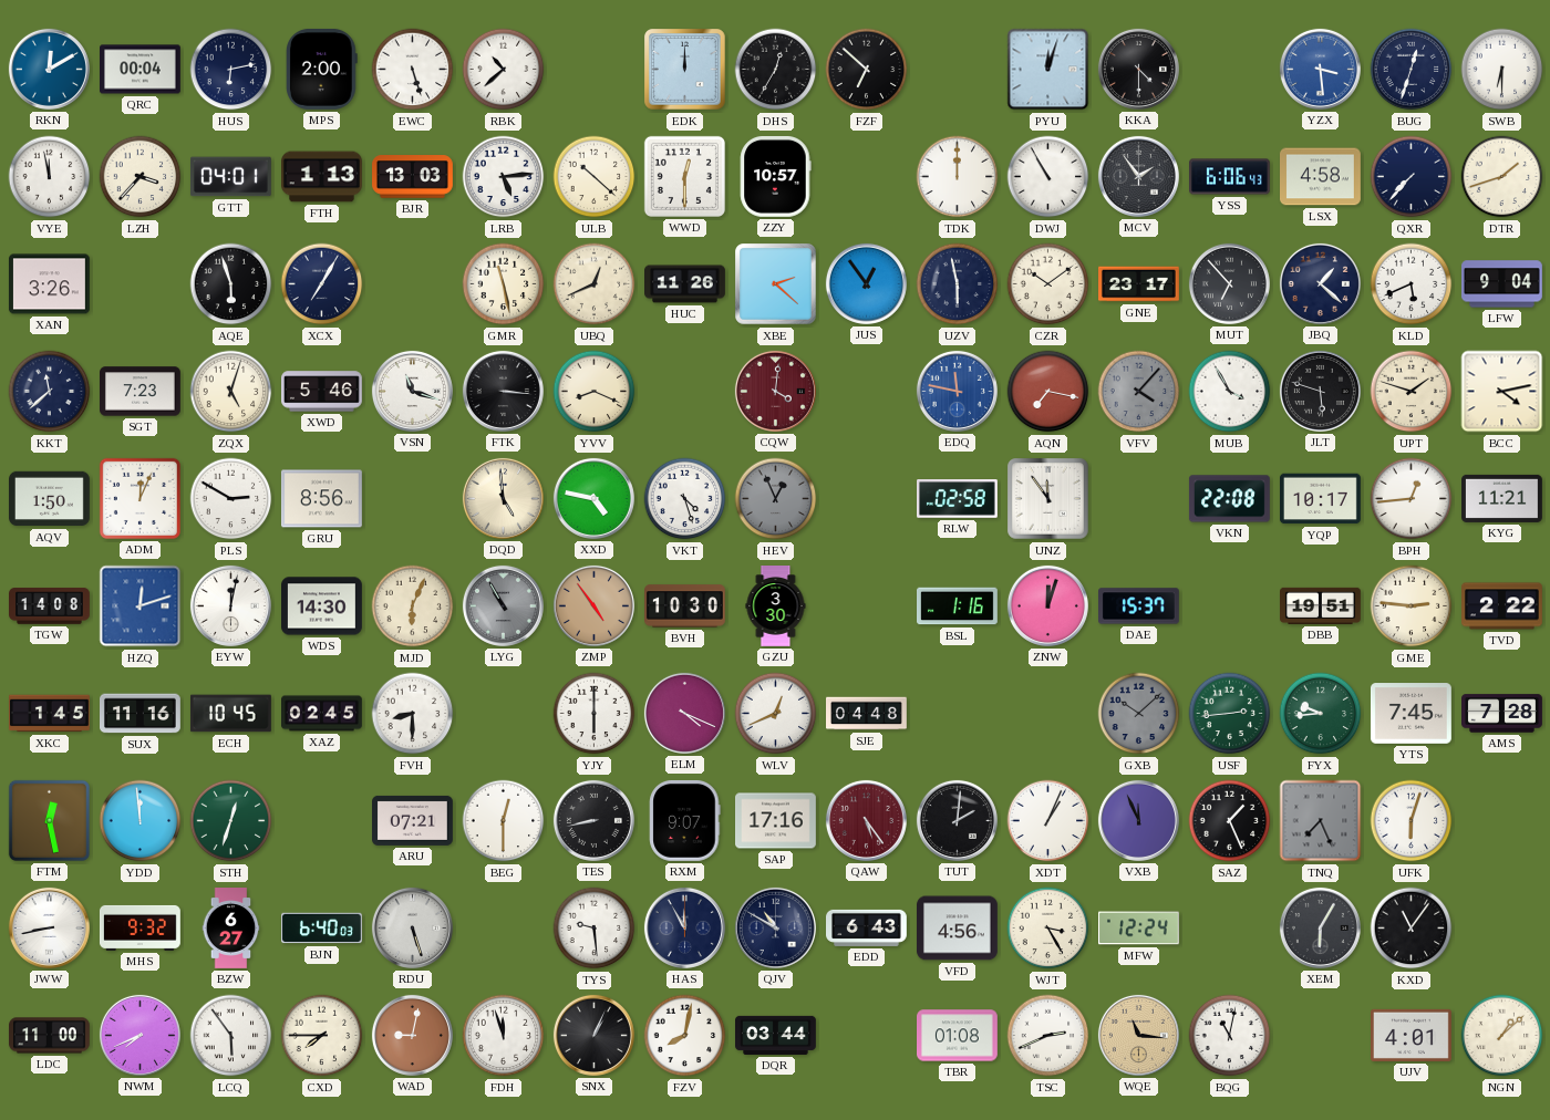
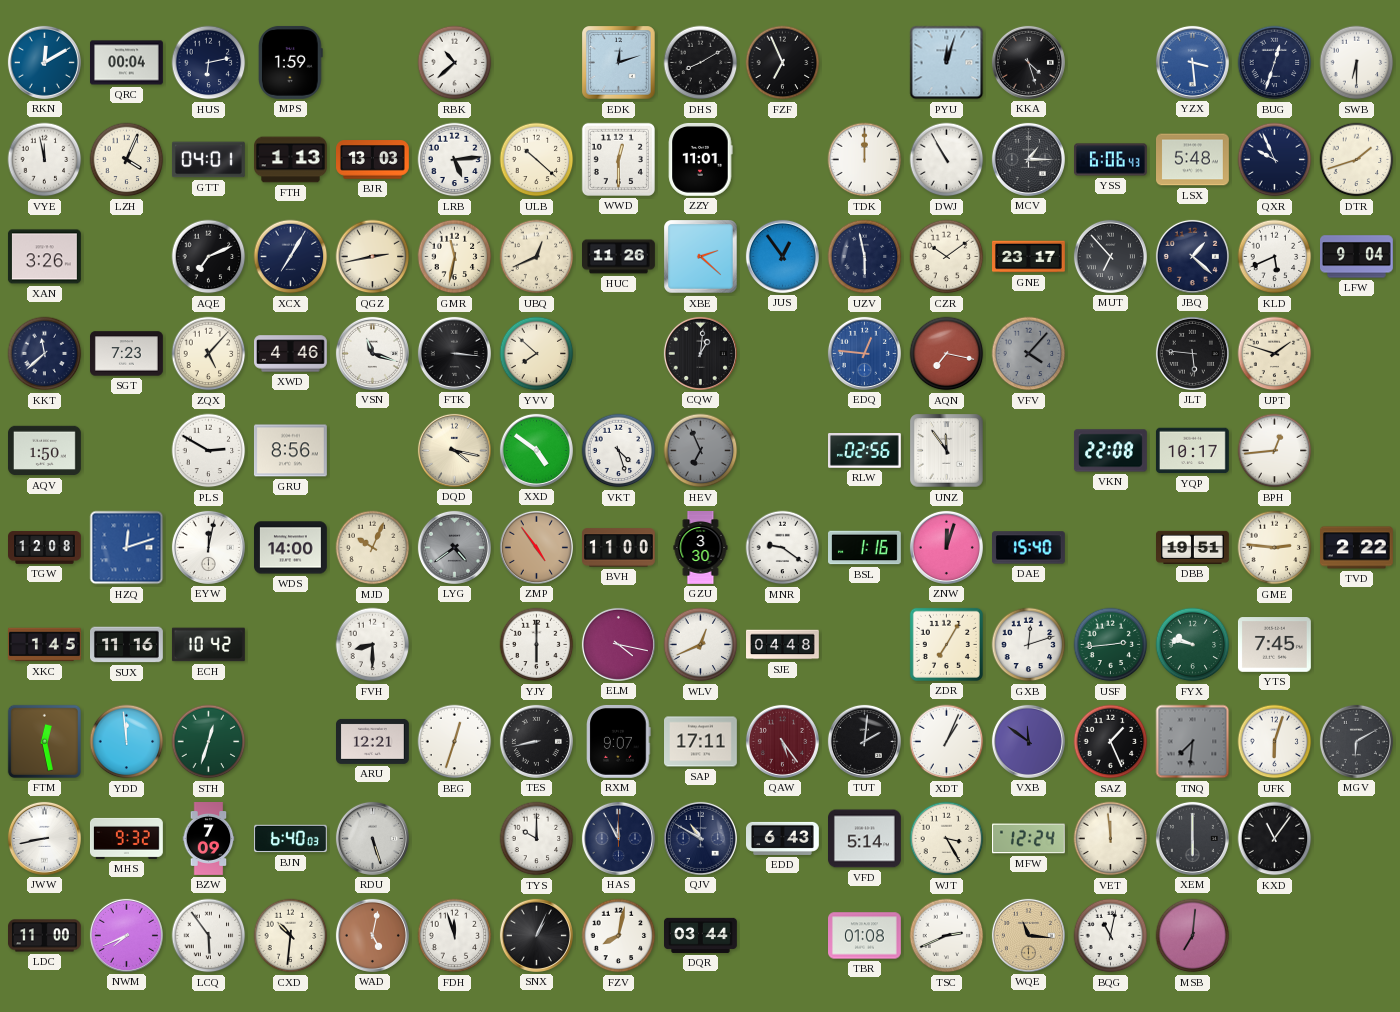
MPS: 2:00 -> 1:59 (291, 62)
EWC: 5:27 -> none (413, 70)
EDK: 12:00 -> 12:12 (619, 63)
DHS: 12:35 -> 8:10 (701, 63)
FZF: 6:52 -> 6:56 (783, 63)
KKA: 4:30 -> 4:27 (1028, 62)
LZH: 3:37 -> 4:04 (127, 160)
ZZY: 10:57 -> 11:01 (700, 159)
MCV: 1:54 -> 1:15 (1028, 159)
LSX: 4:58 -> 5:48 (1193, 160)
QXR: 7:37 -> 9:56 (1275, 160)
AQE: 5:57 -> 7:11 (209, 257)
QGZ: none -> 2:43 (373, 257)
GMR: 11:28 -> 11:32 (455, 257)
ZQX: 5:03 -> 5:07 (209, 354)
XWD: 5:46 -> 4:46 (291, 354)
YVV: 8:19 -> 7:52 (537, 354)
CQW: 4:01 -> 1:01 (700, 353)
CQW dial: burgundy -> black (700, 353)
EDQ: 11:47 -> 12:46 (864, 353)
MUB: 3:55 -> none (1230, 392)
JLT: 5:48 -> 5:46 (1192, 353)
BCC: 4:13 -> none (1502, 392)
ADM: 12:04 -> none (139, 498)
DQD: 4:59 -> 4:17 (454, 450)
XXD: 4:47 -> 4:51 (536, 450)
HEV: 12:56 -> 6:56 (701, 451)
RLW: 02:58 -> 02:56 (865, 451)
KYG: 11:21 -> none (1502, 498)
TGW: 14:08 -> 12:08 (45, 548)
WDS: 14:30 -> 14:00 (291, 548)
MJD: 6:04 -> 10:04 (373, 548)
LYG: 10:55 -> 4:39 (454, 547)
BVH: 10:30 -> 11:00 (619, 548)
MNR: none -> 9:21 (783, 548)
DAE: 15:37 -> 15:40 (1029, 548)
ECH: 10:45 -> 10:42 (208, 645)
XAZ: 02:45 -> none (322, 714)
ELM: 4:19 -> 4:17 (618, 644)
ZDR: none -> 7:05 (946, 644)
GXB: 10:08 -> 12:12 (1029, 645)
GXB dial: grey -> white (1029, 645)
FYX: 9:44 -> 9:47 (1193, 645)
AMS: 7:28 -> none (1502, 714)
ARU: 07:21 -> 12:21 (373, 741)
BEG: 12:30 -> 12:33 (455, 742)
SAP: 17:16 -> 17:11 (701, 742)
VXB: 11:56 -> 11:51 (1028, 741)
TNQ: 7:26 -> 7:31 (1193, 742)
MGV: none -> 6:10 (1356, 741)
BZW: 6:27 -> 7:09 (209, 839)
TYS: 9:29 -> 10:00 (537, 839)
VFD: 4:56 -> 5:14 (865, 839)
VET: none -> 11:59 (1111, 839)
XEM: 6:05 -> 6:00 (1192, 838)
CXD: 7:45 -> 10:31 (291, 936)
WAD: 9:02 -> 5:02 (372, 935)
MSB: none -> 7:01 (1193, 936)
UJV: 4:01 -> none (1412, 1035)
NGN: 1:08 -> none (1502, 1036)
